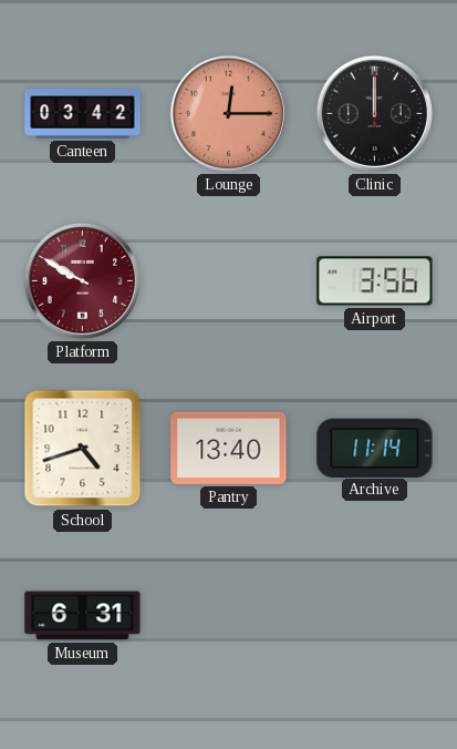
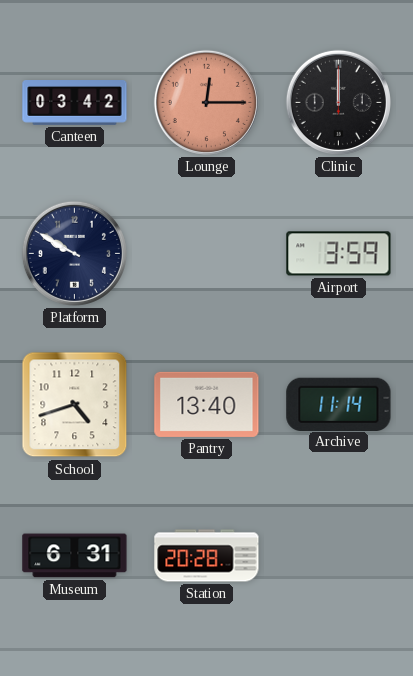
Platform dial: burgundy -> navy (74, 253)
Airport: 3:56 -> 3:59 (339, 254)
Station: none -> 20:28 (207, 556)
